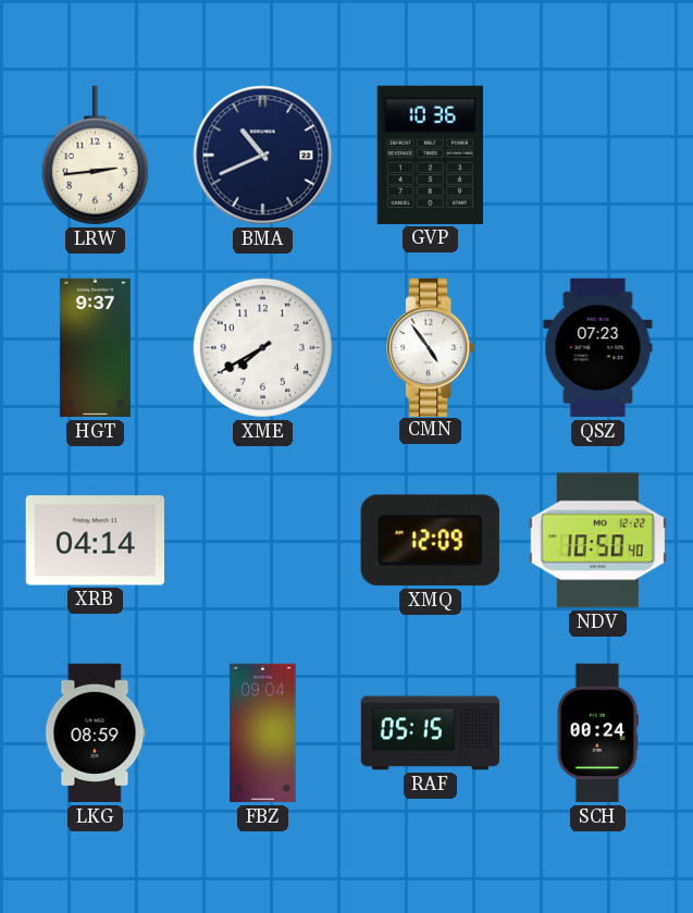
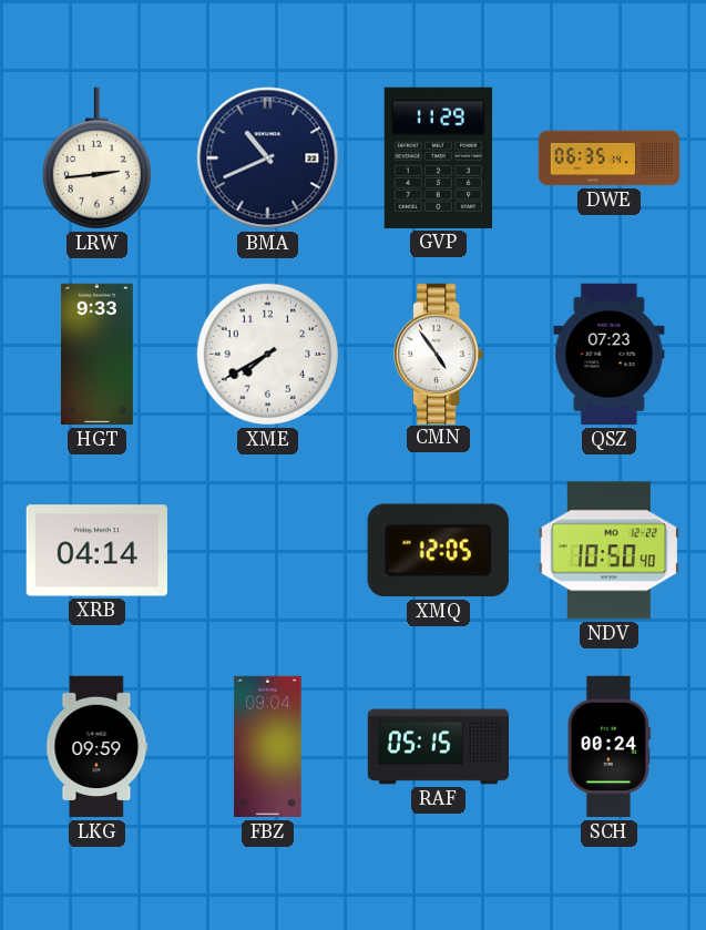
GVP: 10:36 -> 11:29 (438, 157)
DWE: none -> 06:35 (610, 159)
HGT: 9:37 -> 9:33 (96, 355)
XMQ: 12:09 -> 12:05 (438, 551)
LKG: 08:59 -> 09:59 (96, 747)
